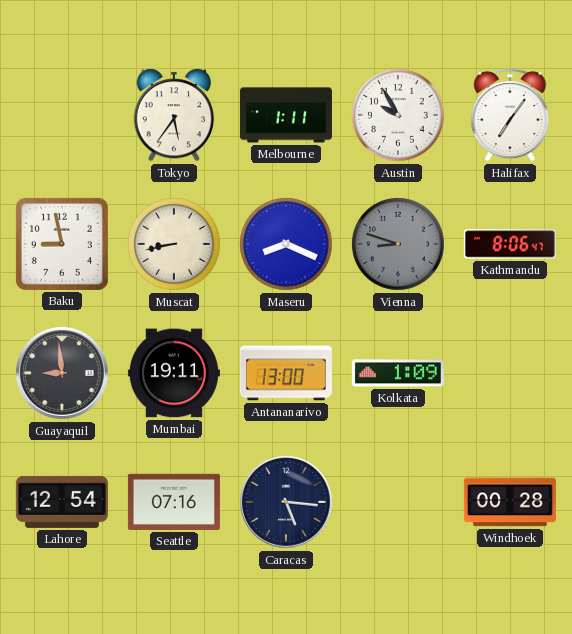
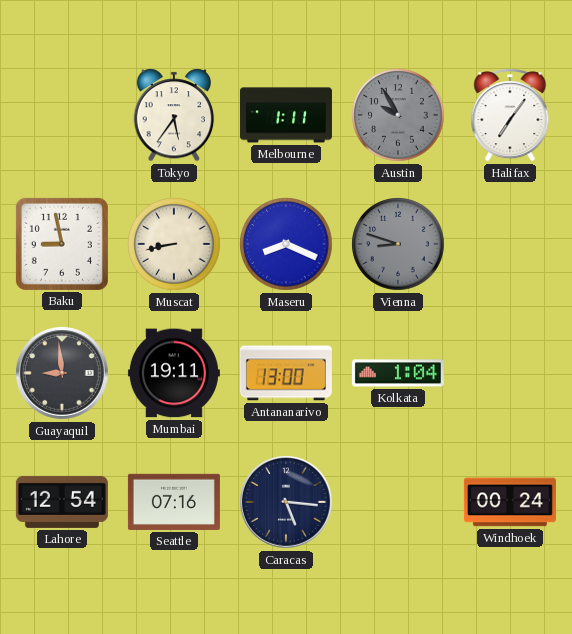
Austin dial: white -> grey (398, 115)
Kathmandu: 8:06 -> none (510, 244)
Kolkata: 1:09 -> 1:04 (398, 373)
Windhoek: 00:28 -> 00:24 (510, 502)
